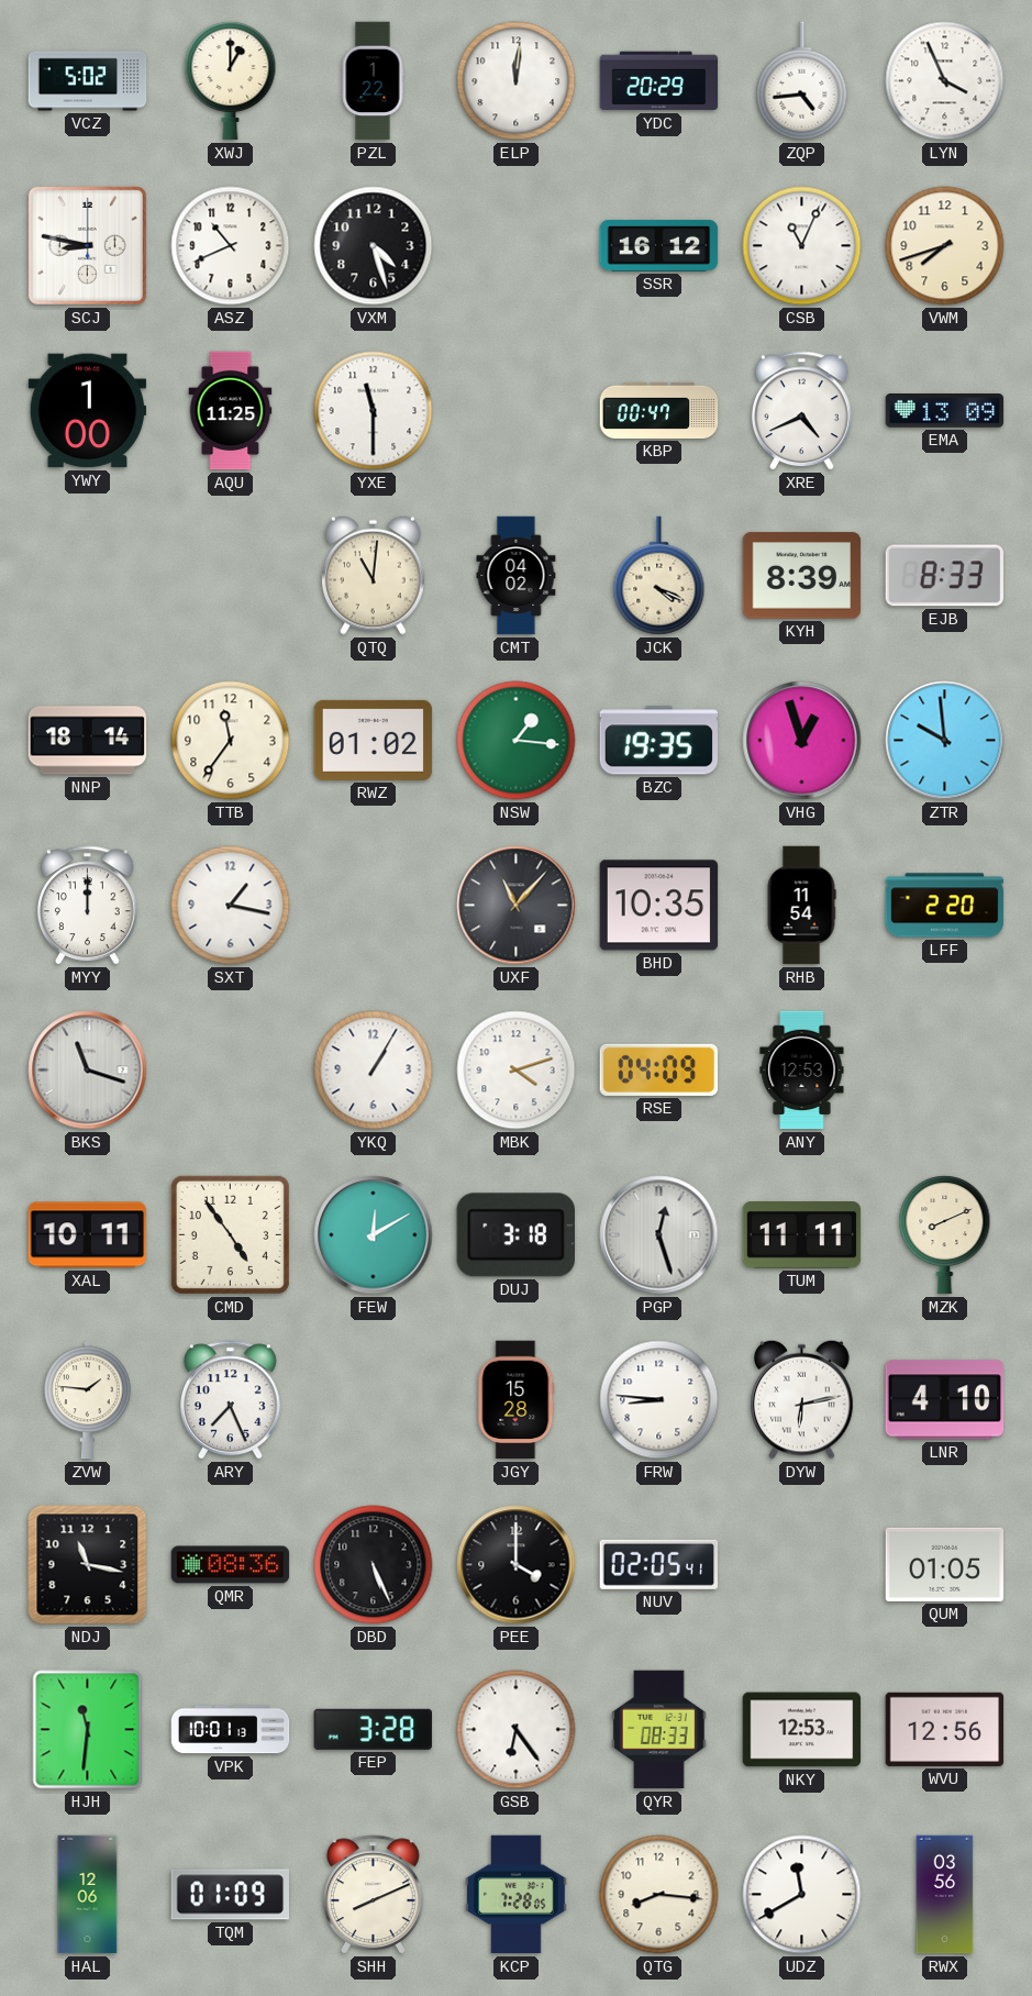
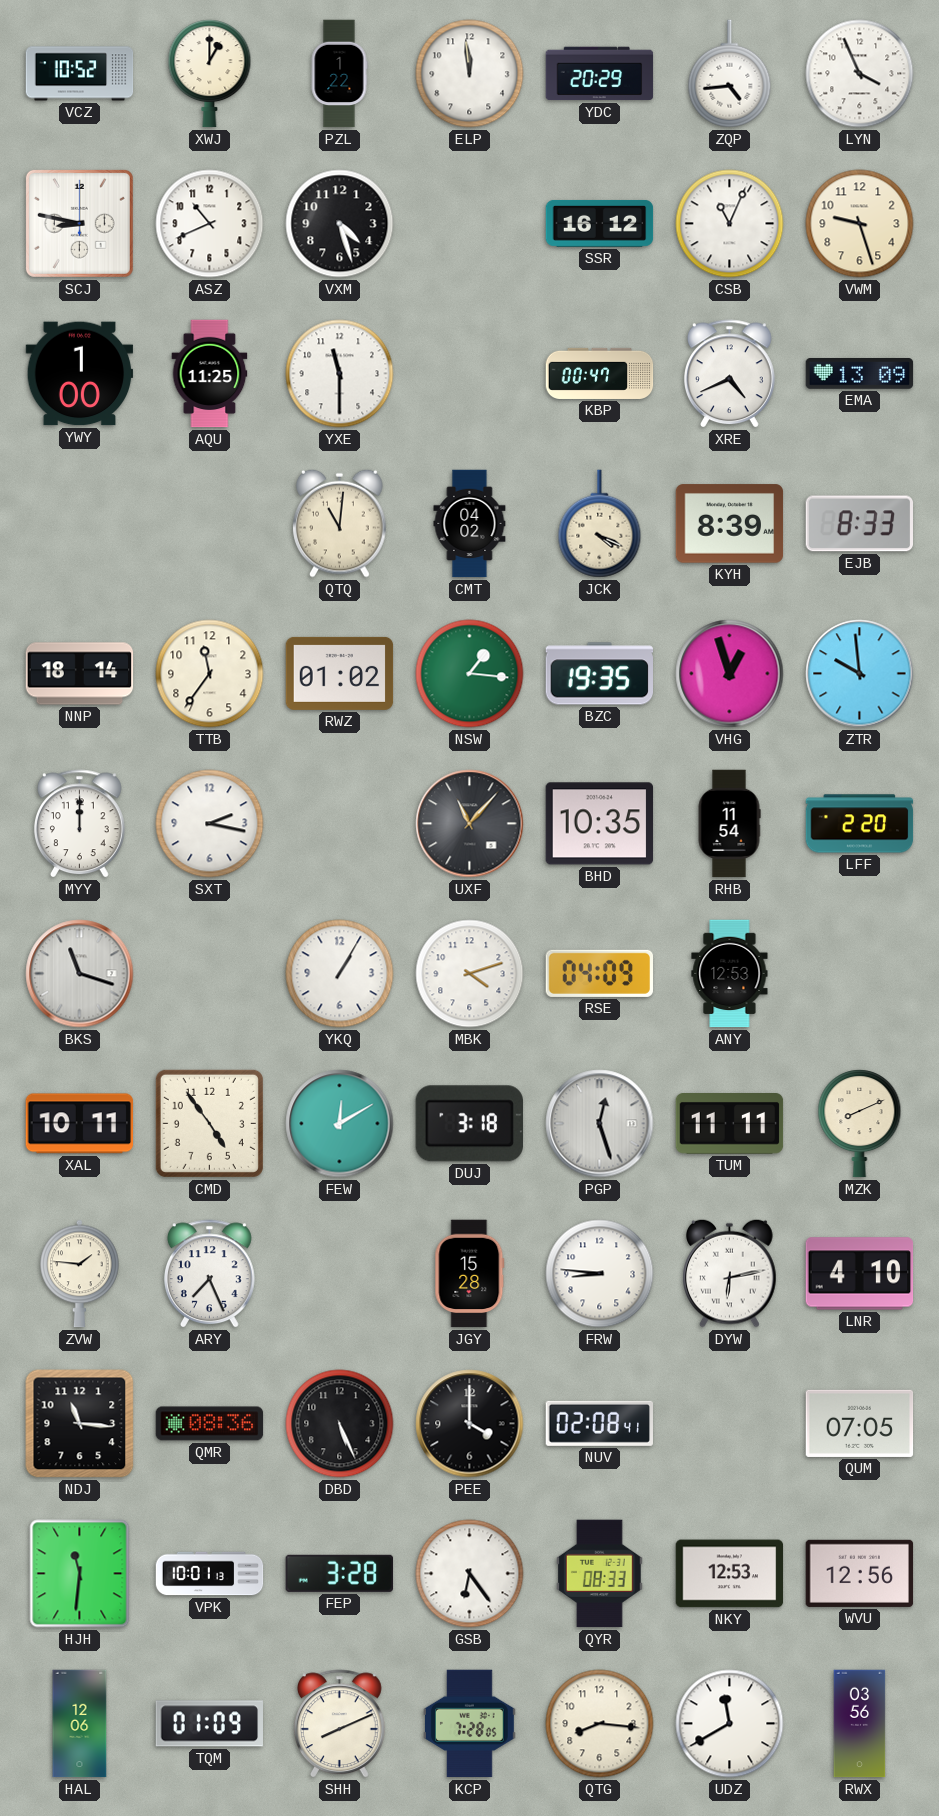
VCZ: 5:02 -> 10:52 (80, 74)
ELP: 12:01 -> 11:59 (470, 74)
VWM: 7:42 -> 9:27 (860, 224)
SXT: 1:17 -> 2:17 (210, 824)
NDJ: 11:17 -> 11:16 (80, 1424)
NUV: 02:05 -> 02:08 (599, 1423)
QUM: 01:05 -> 07:05 (860, 1423)
